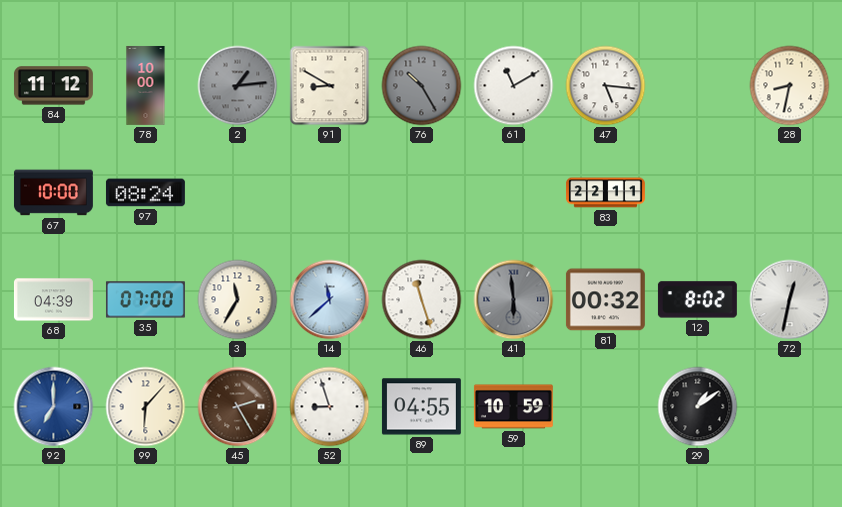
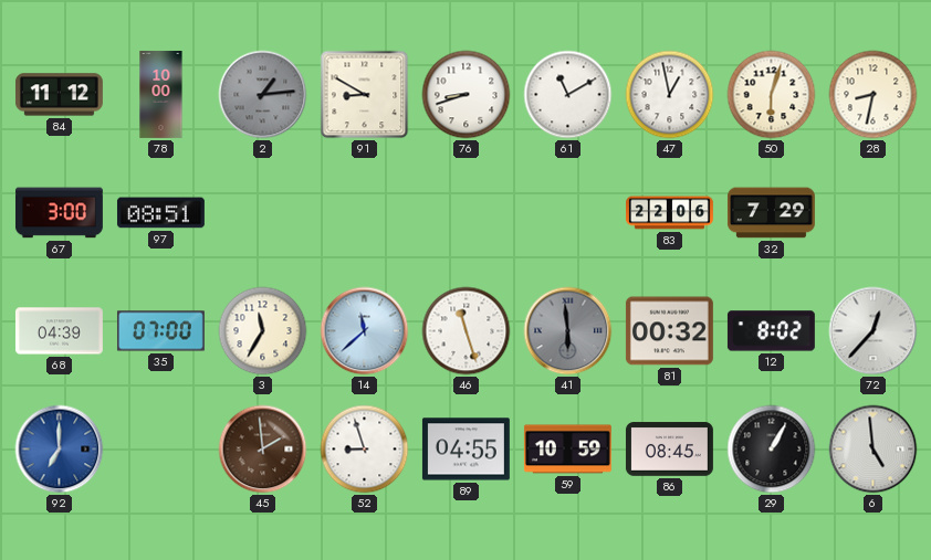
76: 10:25 -> 8:42 (467, 95)
76 dial: grey -> white (467, 95)
47: 5:16 -> 12:58 (670, 95)
50: none -> 6:03 (772, 95)
67: 10:00 -> 3:00 (59, 213)
97: 08:24 -> 08:51 (160, 213)
83: 22:11 -> 22:06 (670, 213)
32: none -> 7:29 (771, 213)
72: 12:32 -> 12:37 (874, 331)
99: 6:07 -> none (146, 407)
45: 2:25 -> 1:59 (263, 450)
86: none -> 08:45 (669, 450)
29: 1:09 -> 1:05 (772, 450)
6: none -> 4:59 (874, 450)
